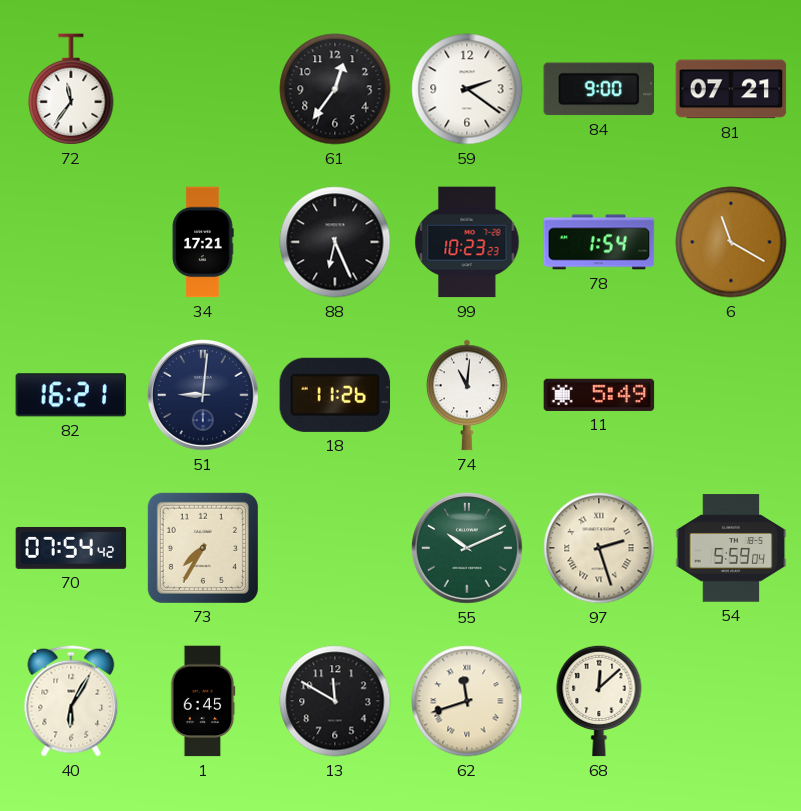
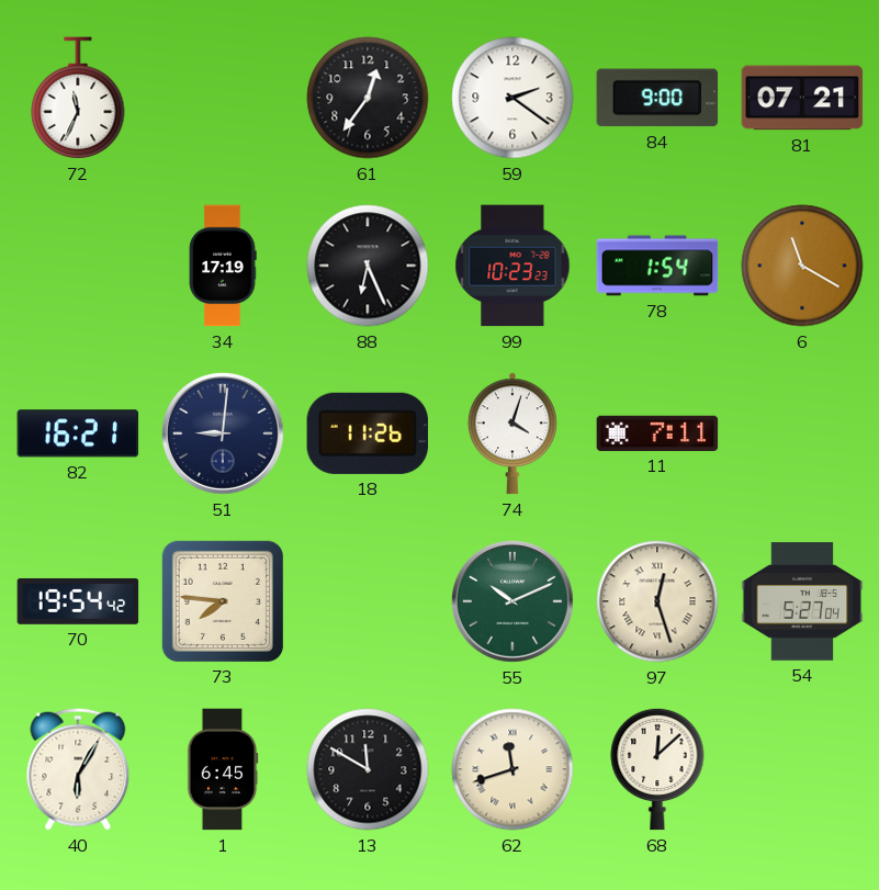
72: 11:36 -> 11:34 (78, 98)
34: 17:21 -> 17:19 (223, 266)
74: 11:01 -> 4:03 (512, 433)
11: 5:49 -> 7:11 (657, 433)
70: 07:54 -> 19:54 (78, 601)
73: 7:35 -> 7:46 (223, 601)
97: 2:27 -> 12:27 (657, 601)
54: 5:59 -> 5:27 (802, 601)
